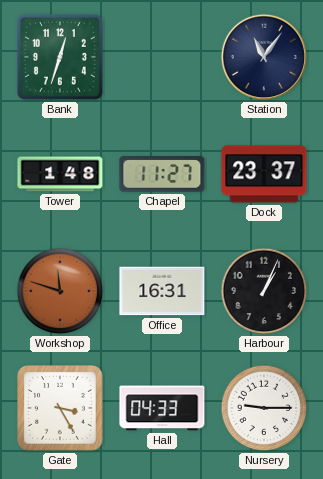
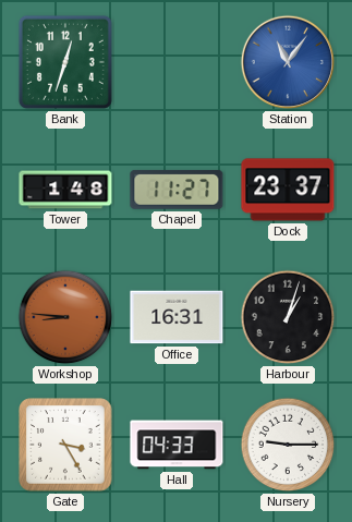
Station dial: navy -> blue (288, 62)
Workshop: 11:48 -> 8:46 (65, 317)
Harbour: 1:04 -> 1:03 (288, 317)
